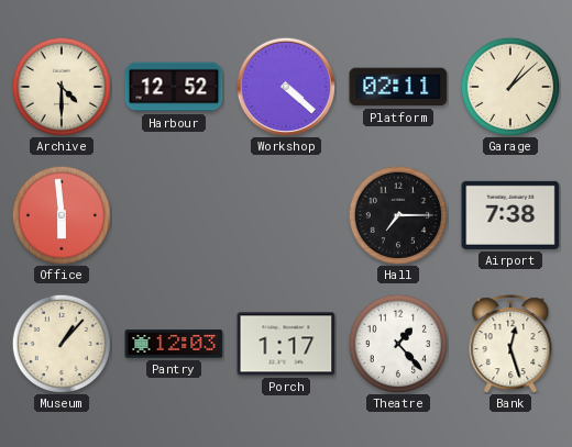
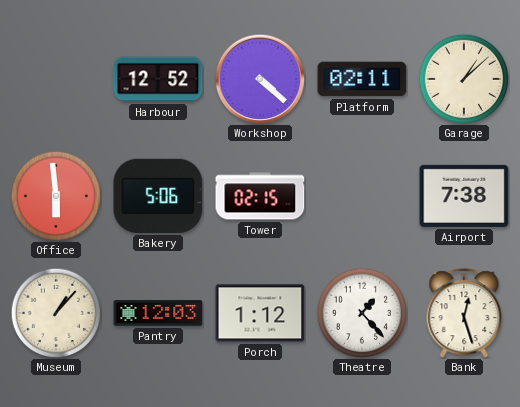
Archive: 4:30 -> none (61, 86)
Bakery: none -> 5:06 (158, 196)
Tower: none -> 02:15 (260, 196)
Hall: 7:15 -> none (397, 214)
Porch: 1:17 -> 1:12 (260, 313)
